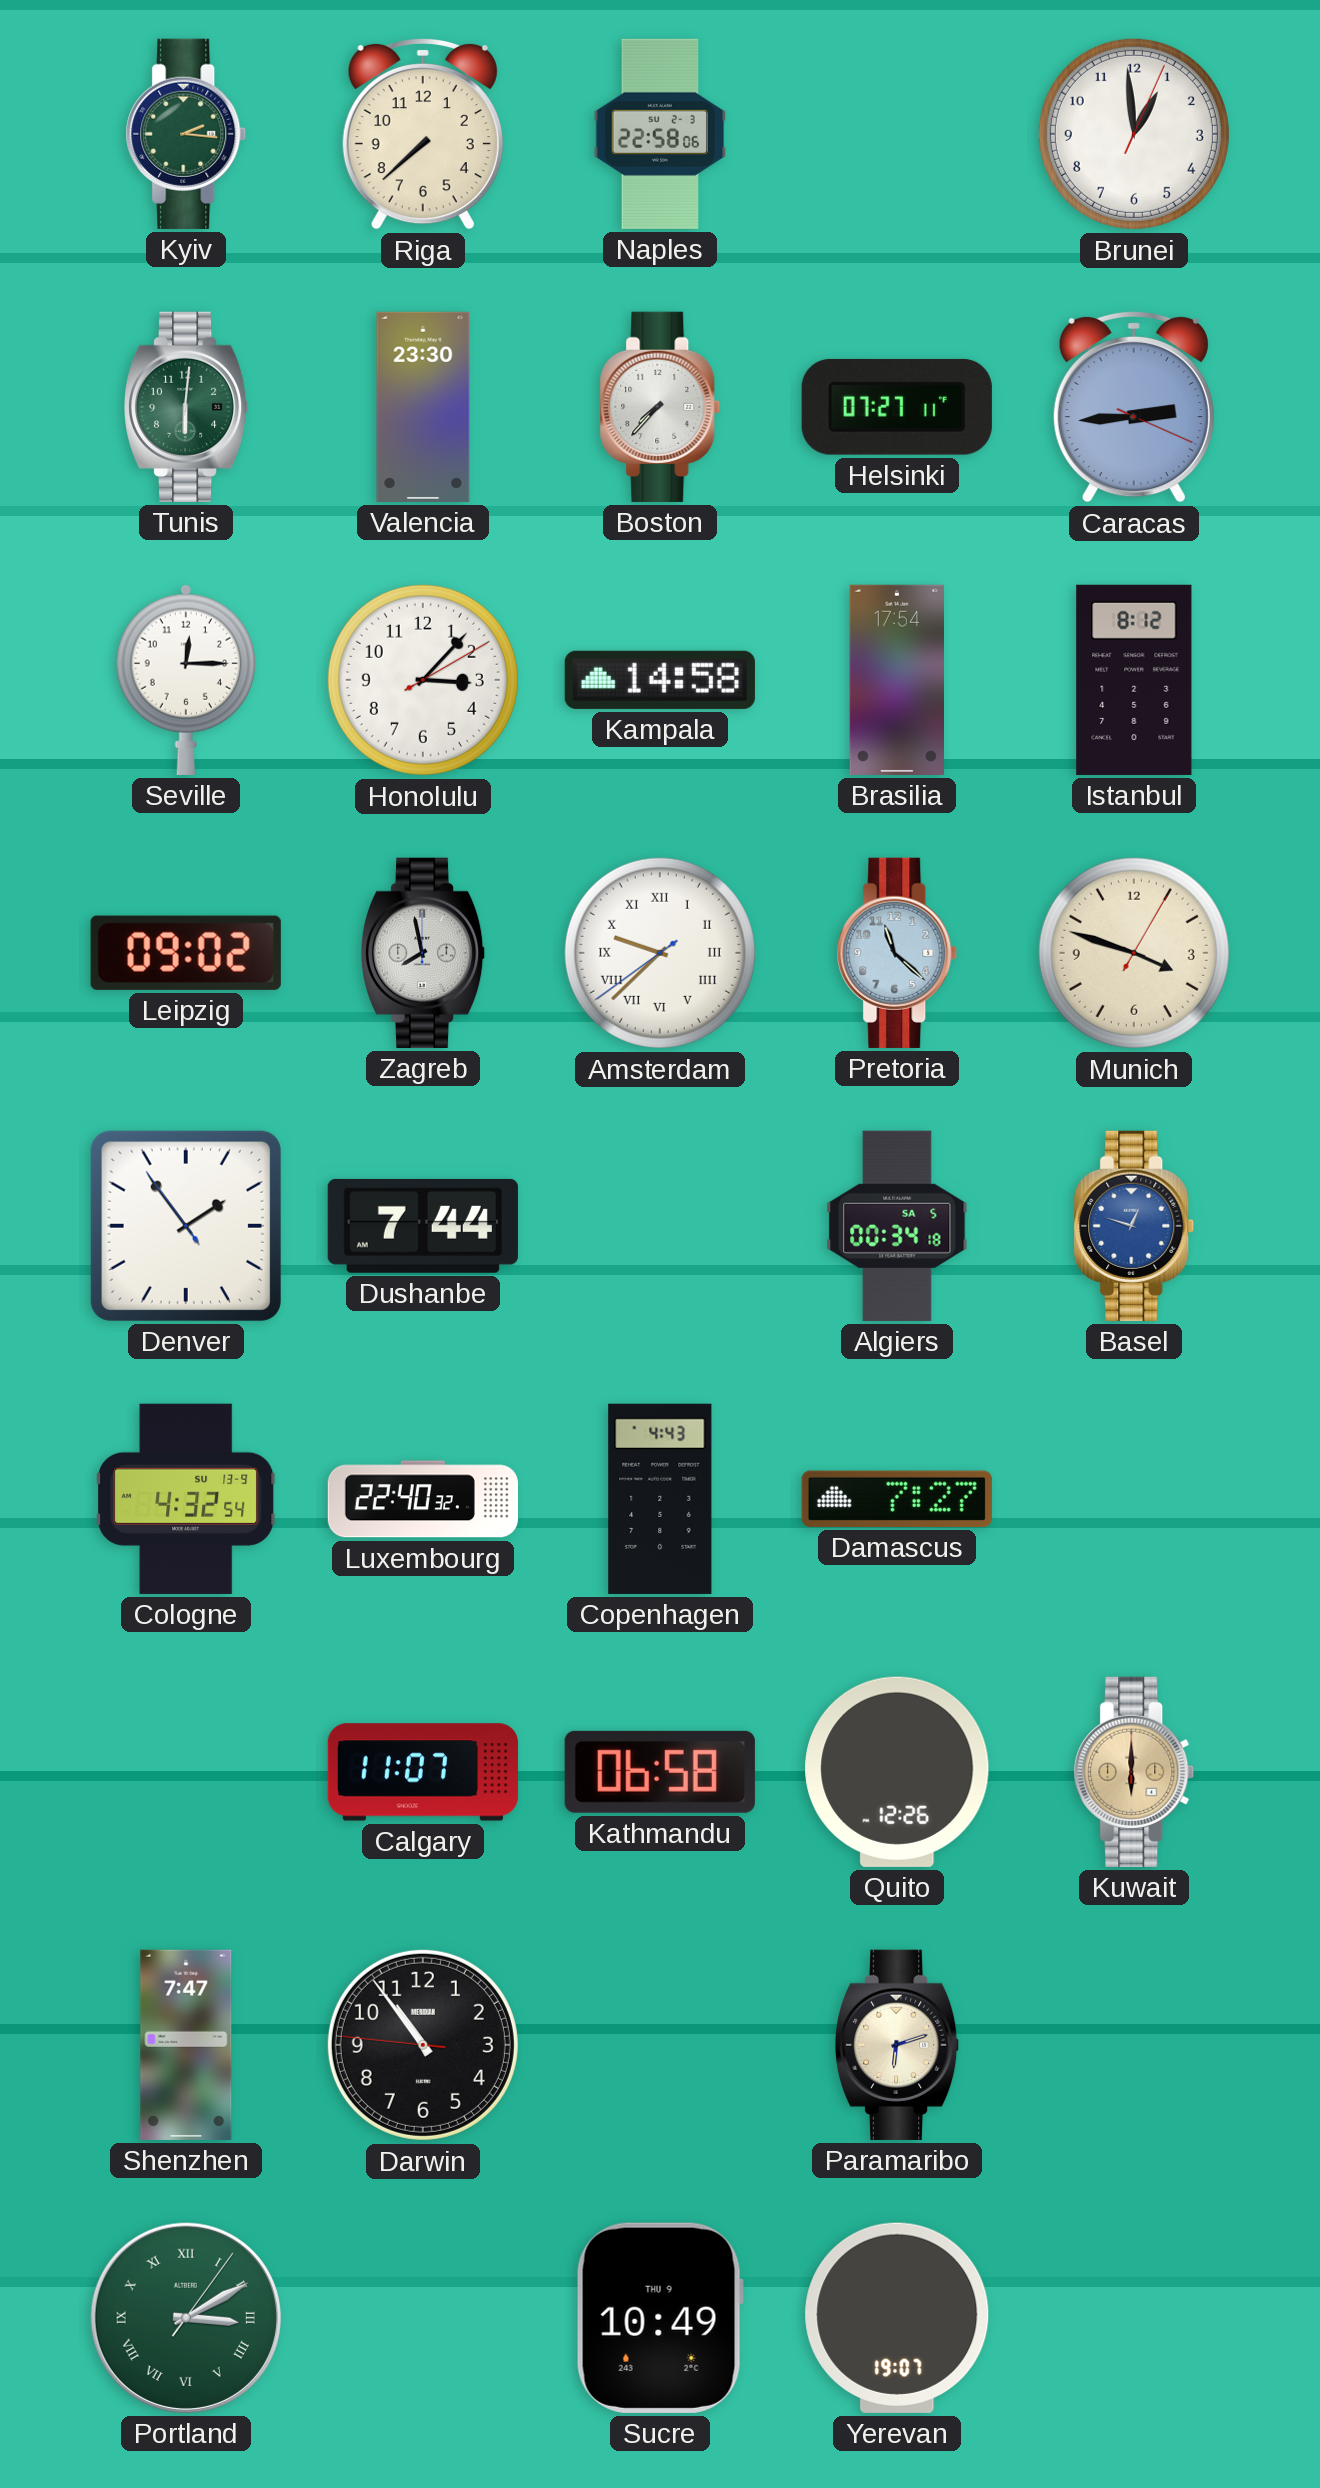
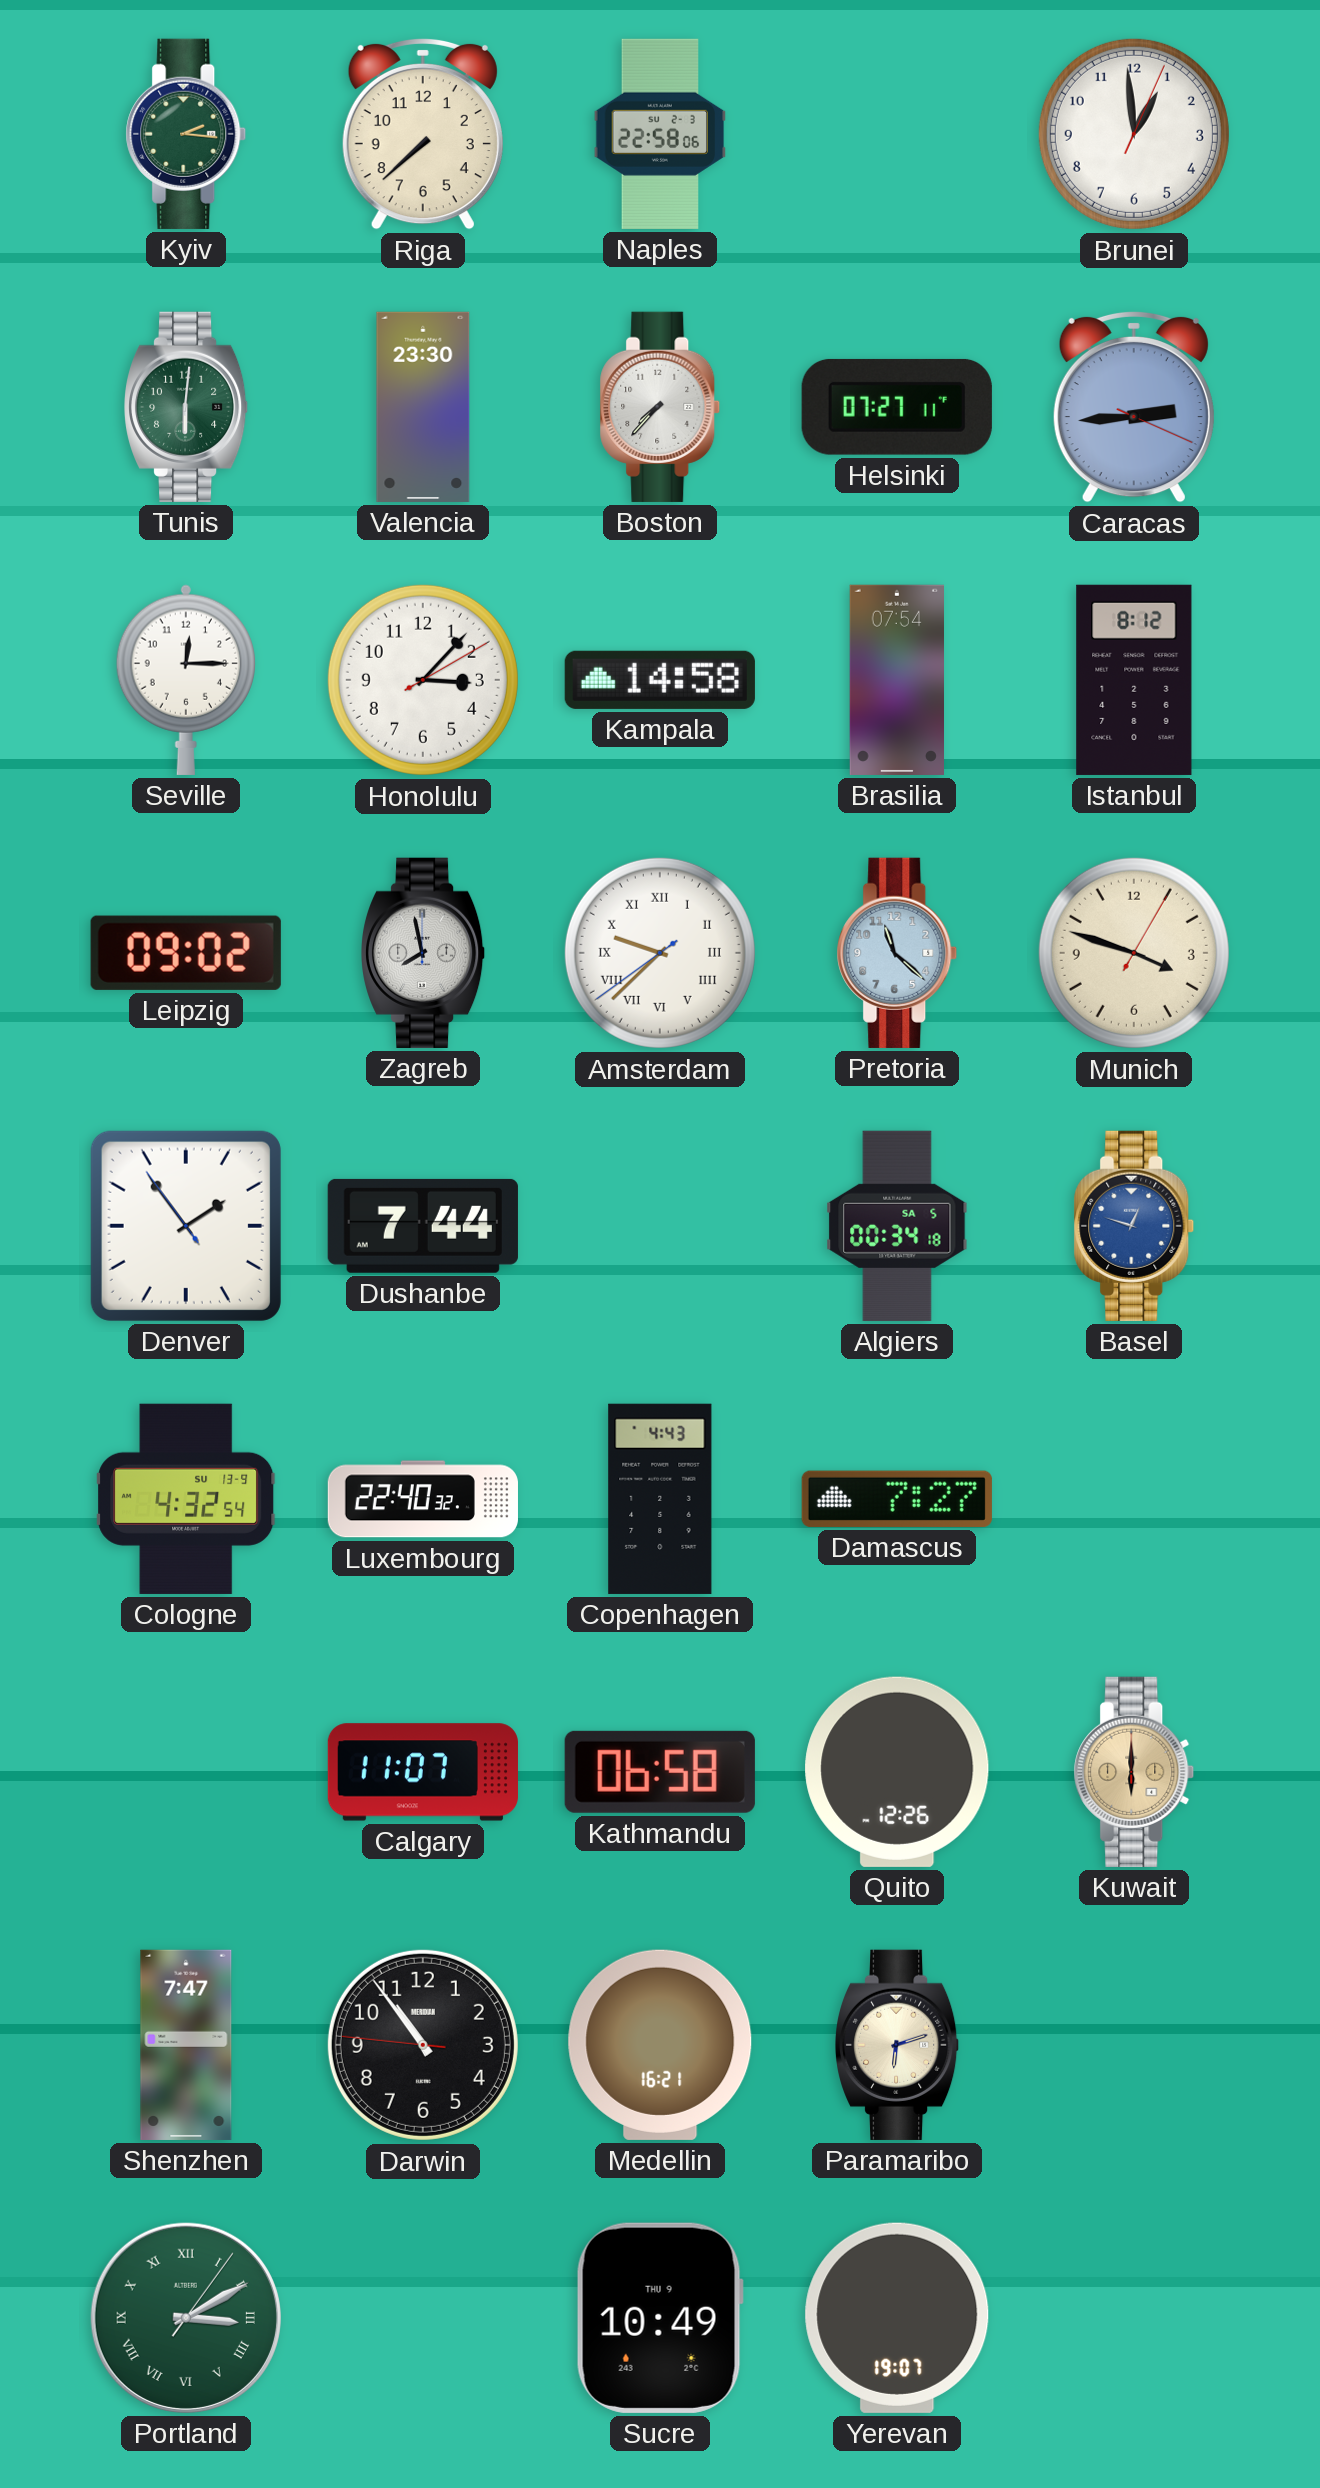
Brasilia: 17:54 -> 07:54 (896, 680)
Medellin: none -> 16:21 (660, 2045)
